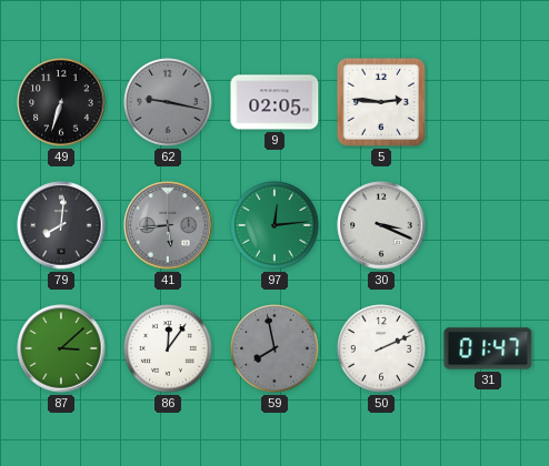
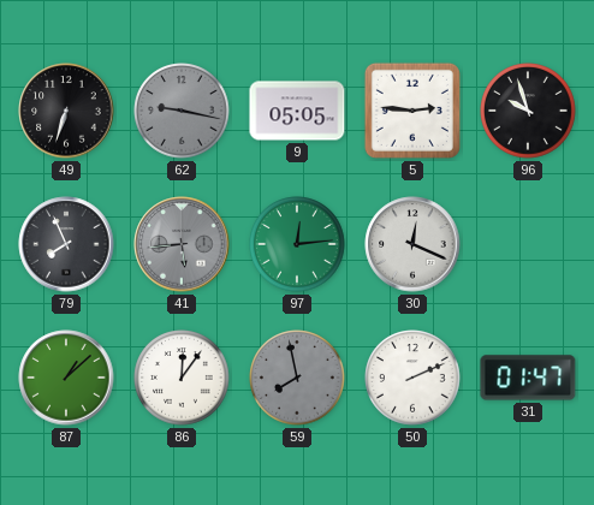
9: 02:05 -> 05:05 (297, 111)
96: none -> 9:57 (528, 111)
79: 8:01 -> 7:56 (66, 244)
30: 3:19 -> 12:19 (412, 244)
87: 3:08 -> 1:08 (66, 378)
